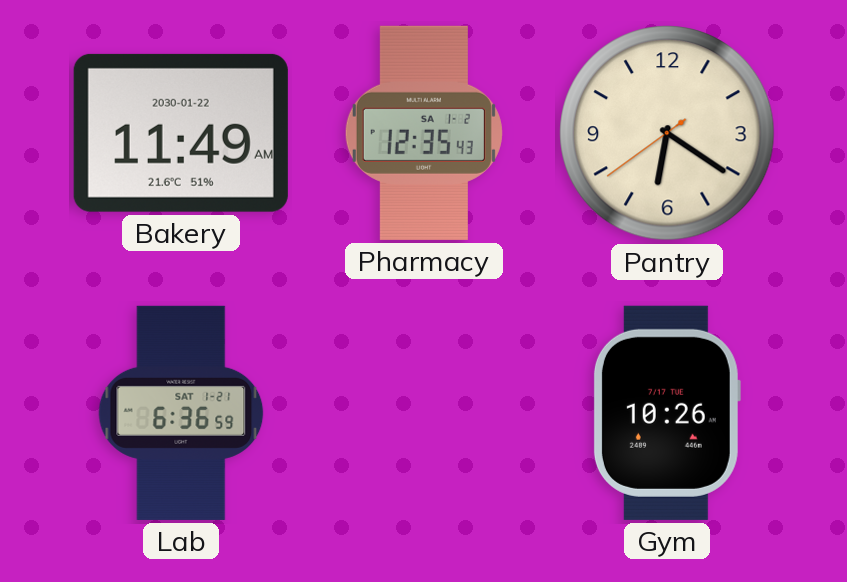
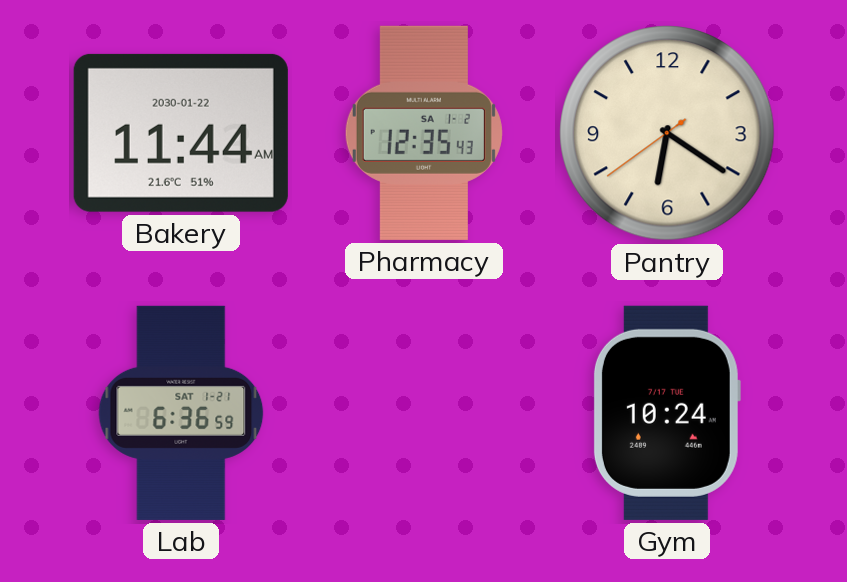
Bakery: 11:49 -> 11:44 (181, 133)
Gym: 10:26 -> 10:24 (667, 413)
